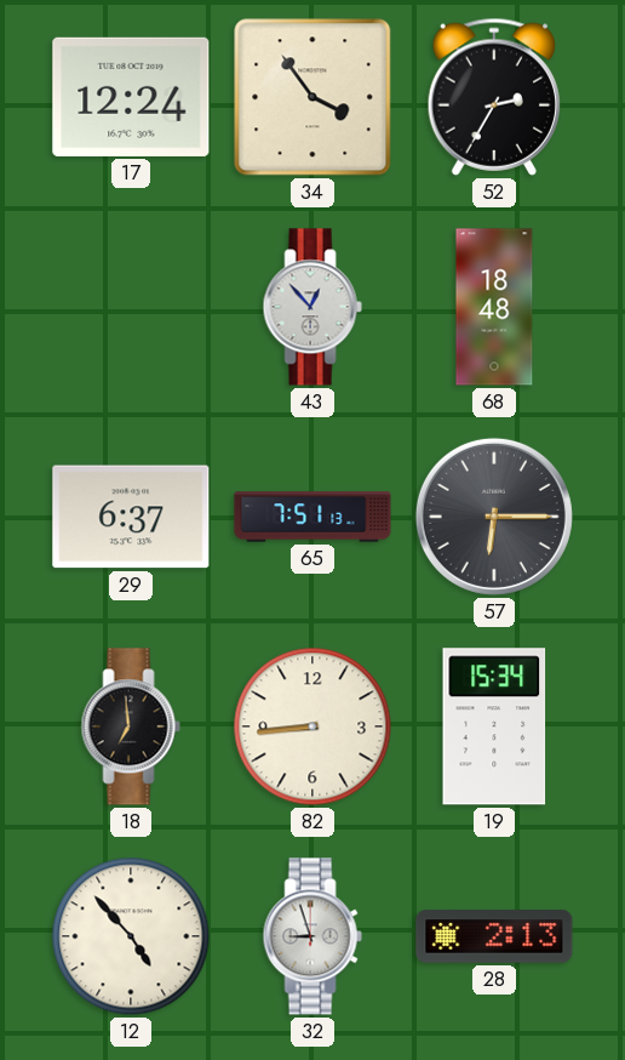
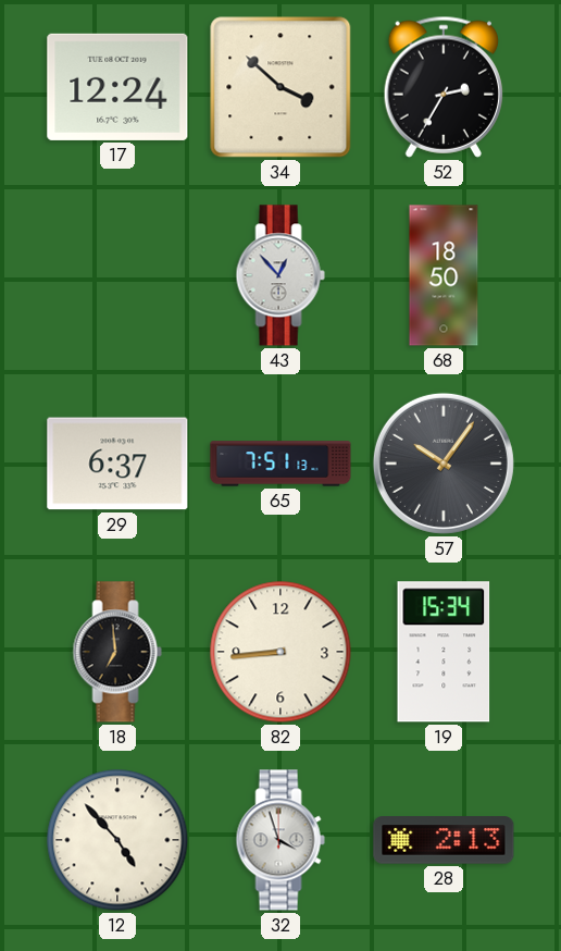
34: 3:54 -> 3:52 (280, 87)
68: 18:48 -> 18:50 (444, 275)
57: 6:15 -> 10:06 (444, 464)
32: 8:57 -> 3:57 (280, 840)
